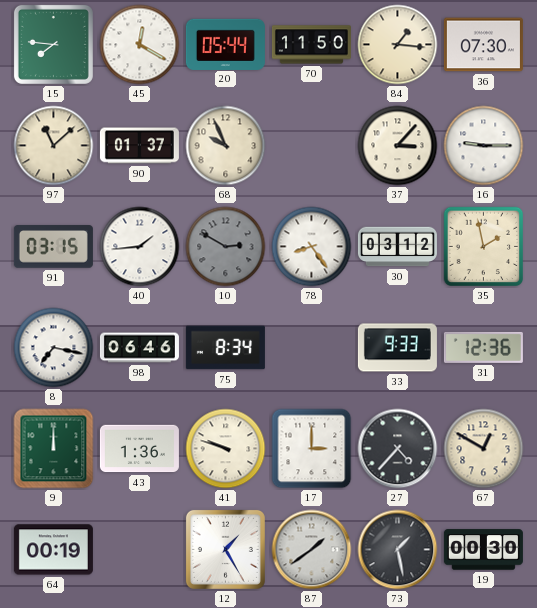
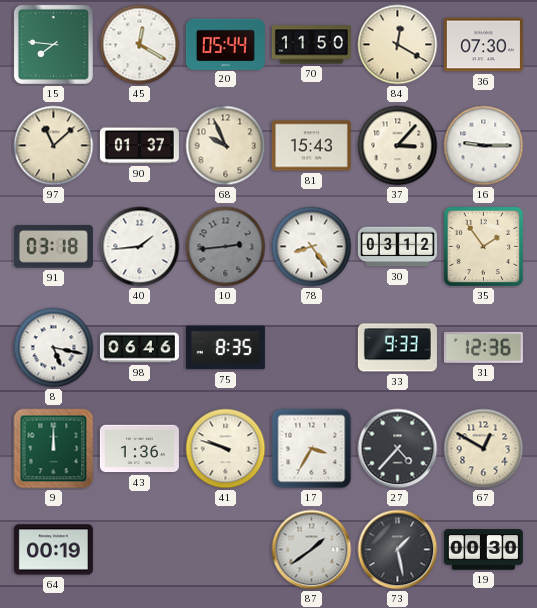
84: 1:16 -> 12:20 (398, 45)
81: none -> 15:43 (311, 146)
91: 03:15 -> 03:18 (53, 247)
10: 2:50 -> 2:44 (226, 247)
35: 1:58 -> 1:54 (484, 247)
8: 7:17 -> 5:17 (54, 348)
75: 8:34 -> 8:35 (225, 348)
17: 3:00 -> 3:35 (312, 449)
12: 1:25 -> none (225, 549)
